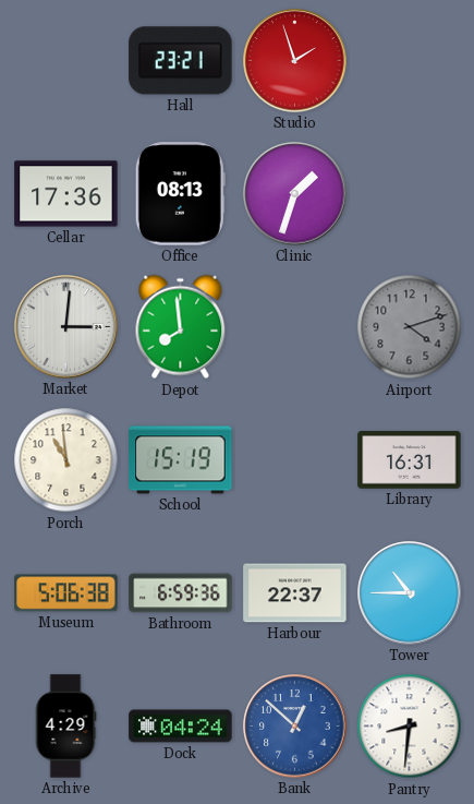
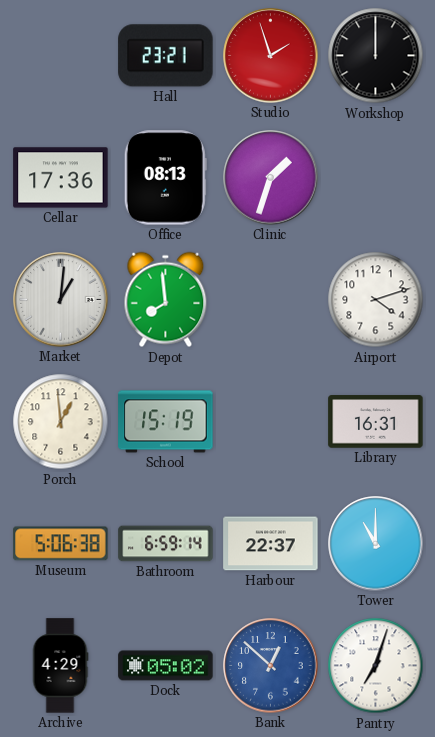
Workshop: none -> 12:00 (376, 56)
Market: 3:01 -> 1:01 (61, 300)
Airport dial: grey -> white (376, 300)
Porch: 10:59 -> 12:59 (61, 422)
Bathroom: 6:59:36 -> 6:59:14 (166, 544)
Tower: 10:45 -> 11:00 (376, 544)
Dock: 04:24 -> 05:02 (166, 666)
Pantry: 8:31 -> 7:03 (376, 666)
